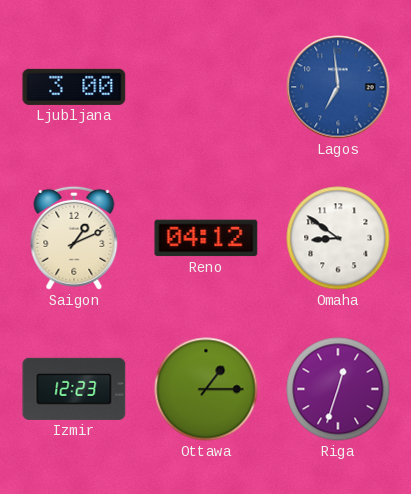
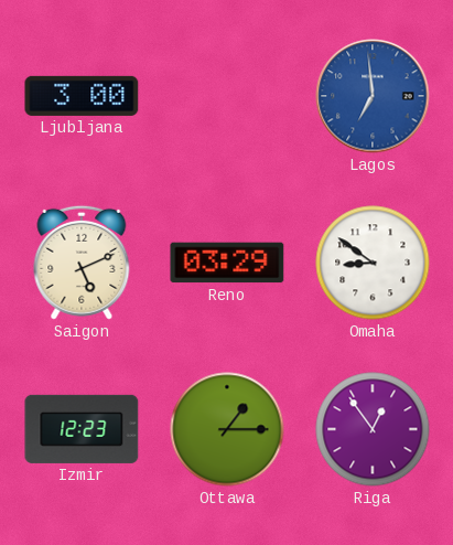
Saigon: 1:11 -> 5:11 (82, 263)
Reno: 04:12 -> 03:29 (227, 263)
Riga: 12:33 -> 12:54 (373, 429)
